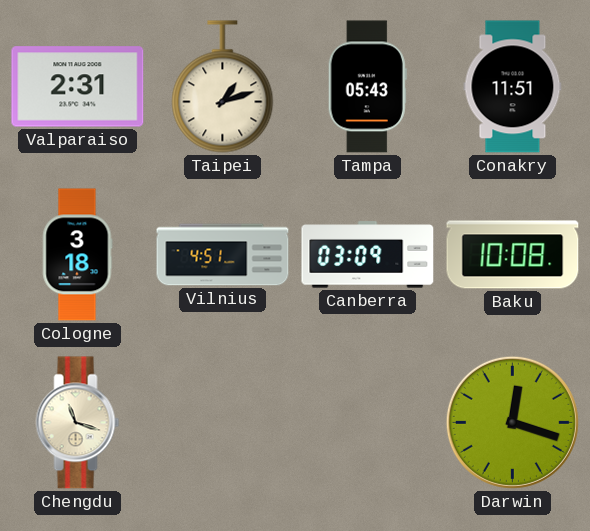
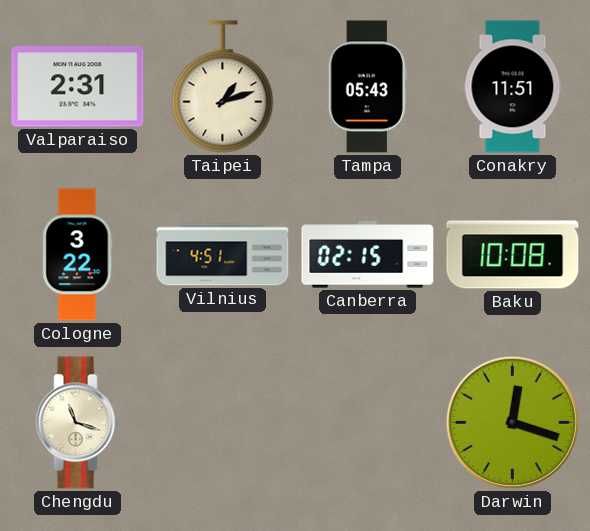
Cologne: 3:18 -> 3:22 (77, 255)
Canberra: 03:09 -> 02:15 (368, 255)
